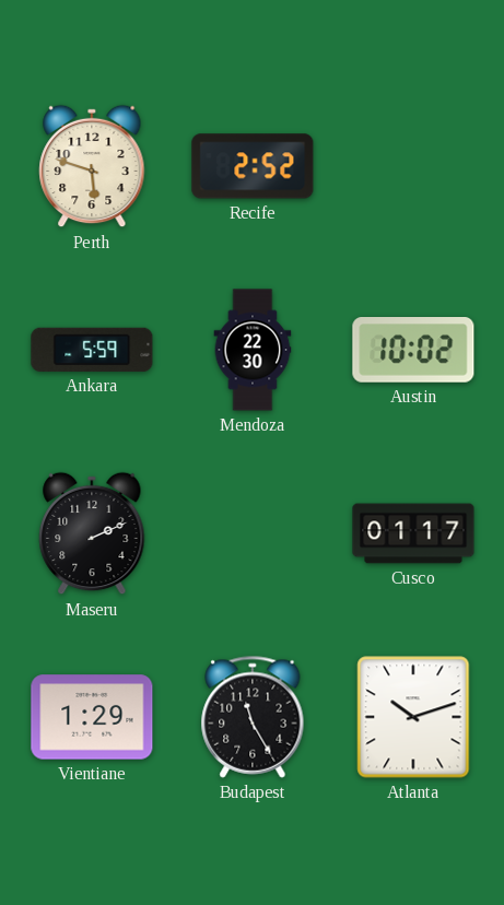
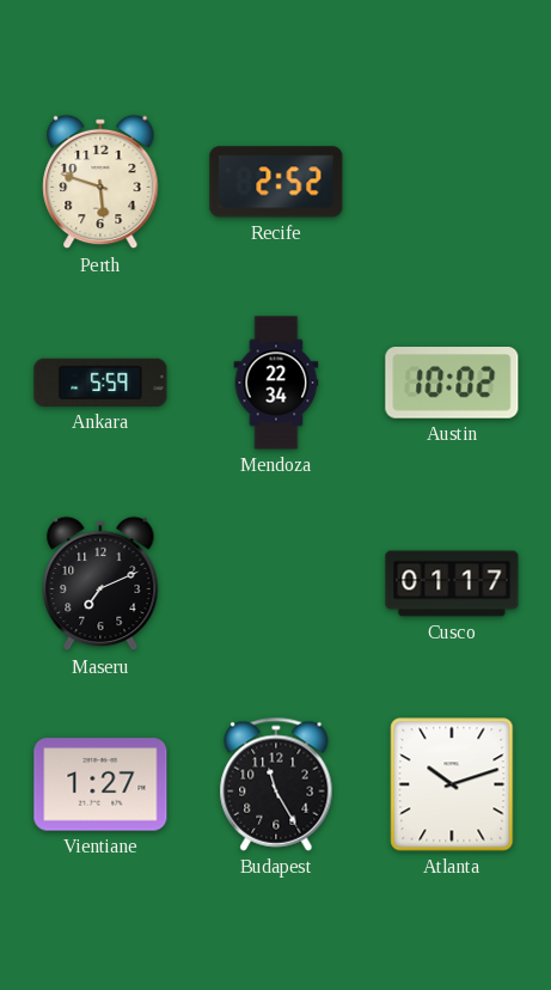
Mendoza: 22:30 -> 22:34 (276, 383)
Maseru: 2:11 -> 7:11 (100, 583)
Vientiane: 1:29 -> 1:27 (100, 784)
